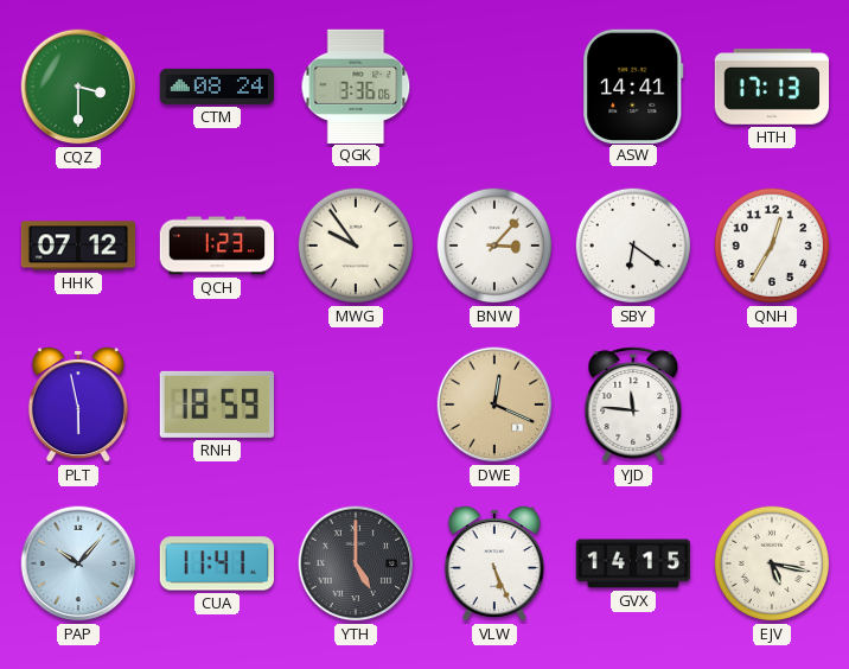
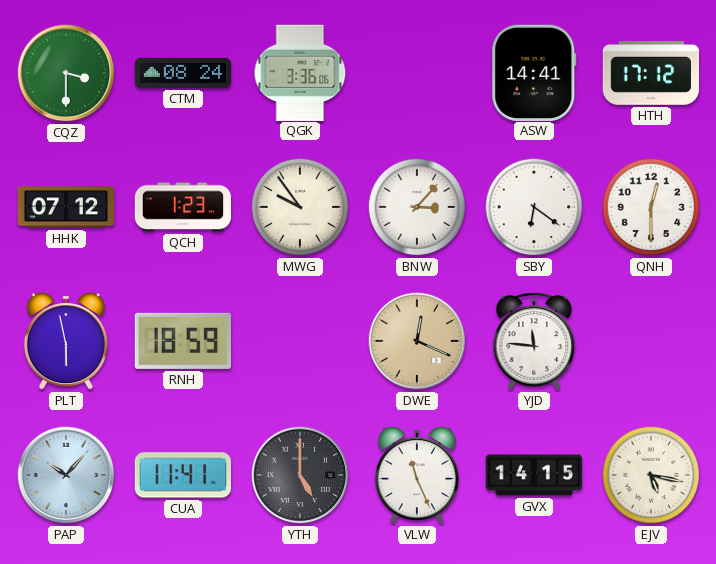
HTH: 17:13 -> 17:12 (651, 74)
QNH: 12:35 -> 12:30 (651, 207)
VLW: 5:26 -> 11:26 (417, 475)
